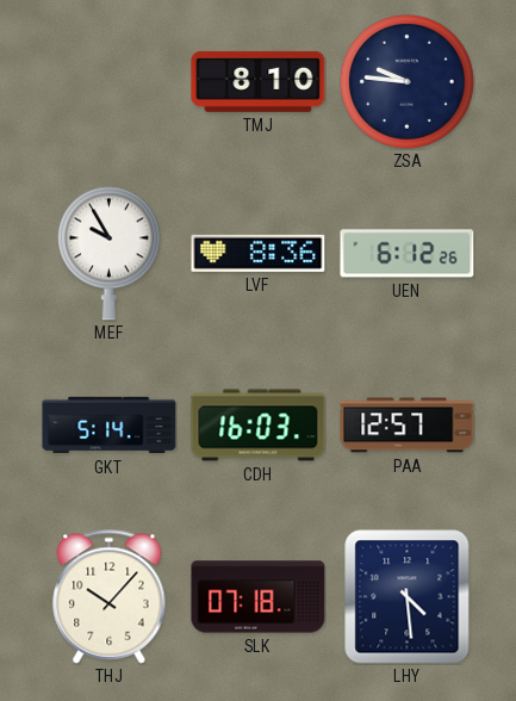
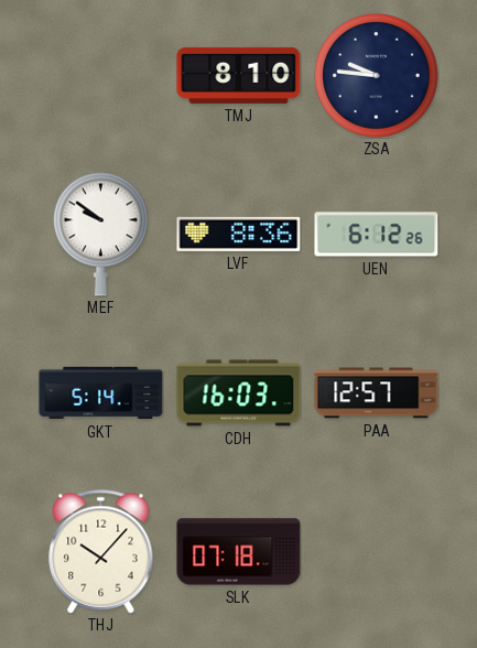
MEF: 9:55 -> 9:51 (100, 234)
LHY: 4:29 -> none (408, 597)
